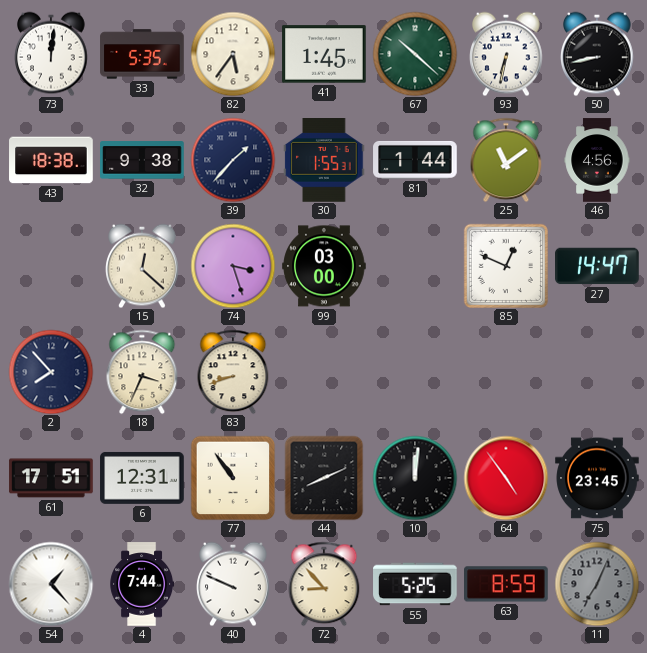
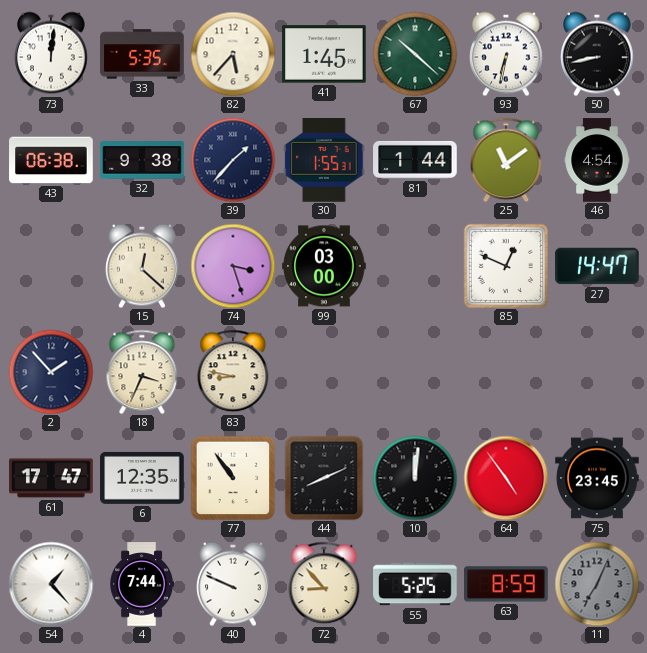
82: 5:36 -> 5:37 (233, 54)
43: 18:38 -> 06:38 (51, 160)
46: 4:56 -> 4:54 (597, 160)
2: 7:53 -> 1:53 (51, 372)
83: 8:42 -> 8:47 (233, 372)
61: 17:51 -> 17:47 (51, 478)
6: 12:31 -> 12:35 (142, 478)
